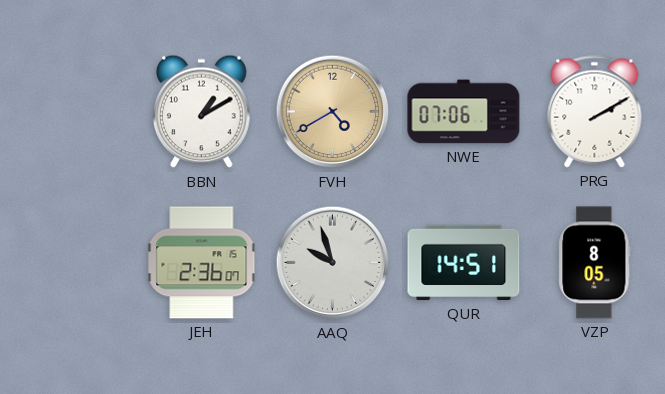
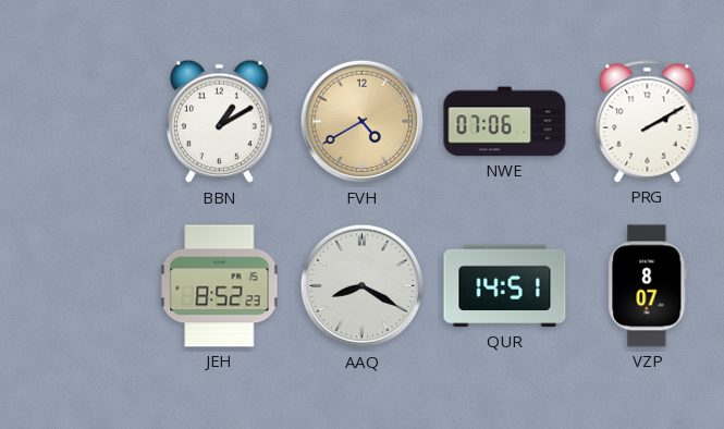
JEH: 2:36 -> 8:52 (220, 286)
AAQ: 9:57 -> 8:20 (363, 286)
VZP: 8:05 -> 8:07 (648, 286)
